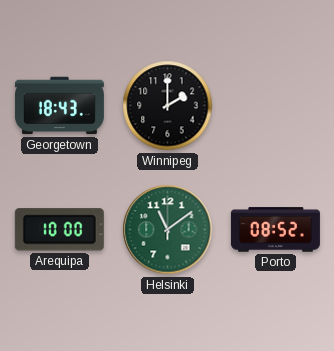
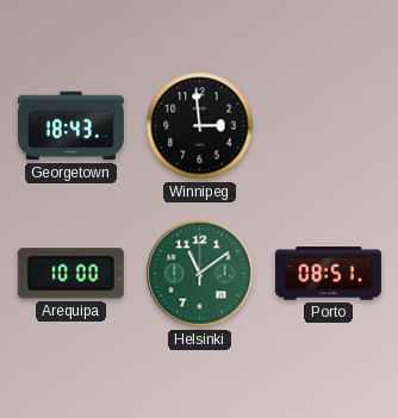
Winnipeg: 2:00 -> 2:59 (200, 126)
Porto: 08:52 -> 08:51 (328, 274)
